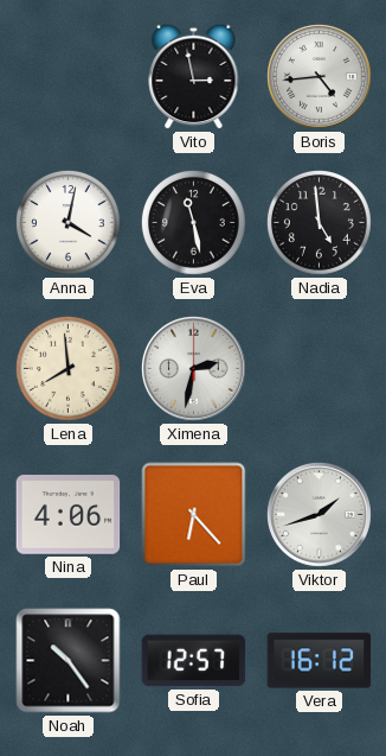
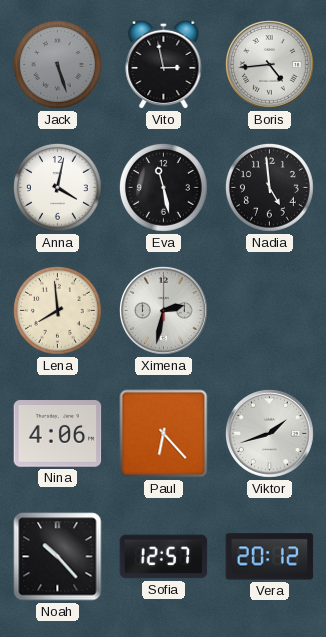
Jack: none -> 5:27 (57, 64)
Noah: 10:24 -> 10:23 (58, 557)
Vera: 16:12 -> 20:12 (270, 557)
